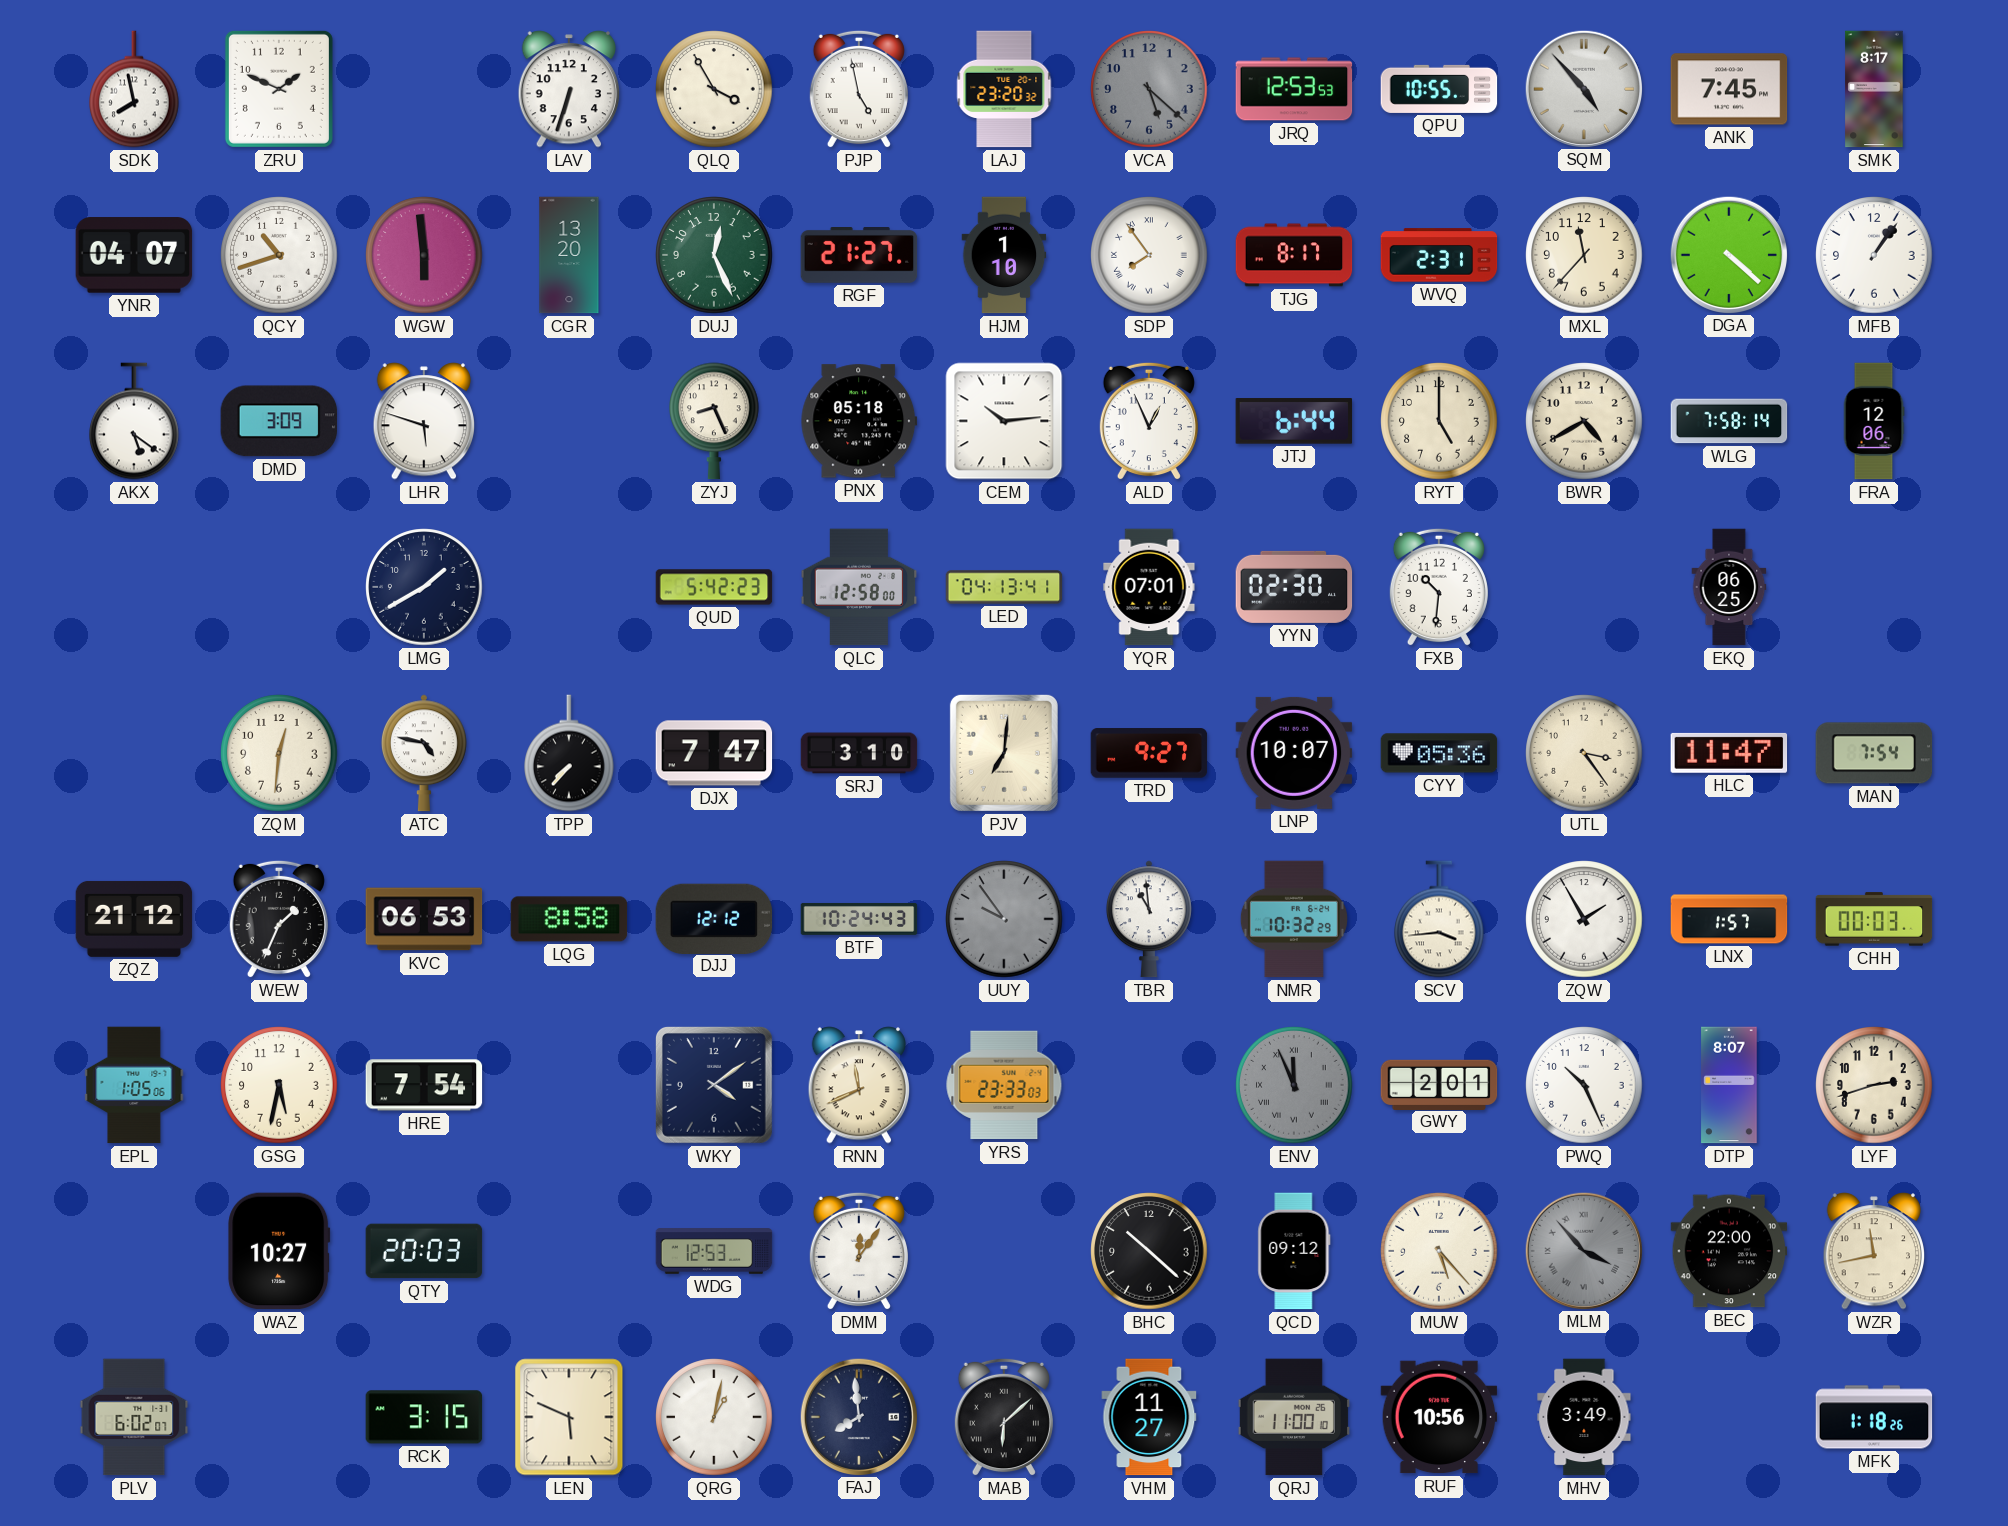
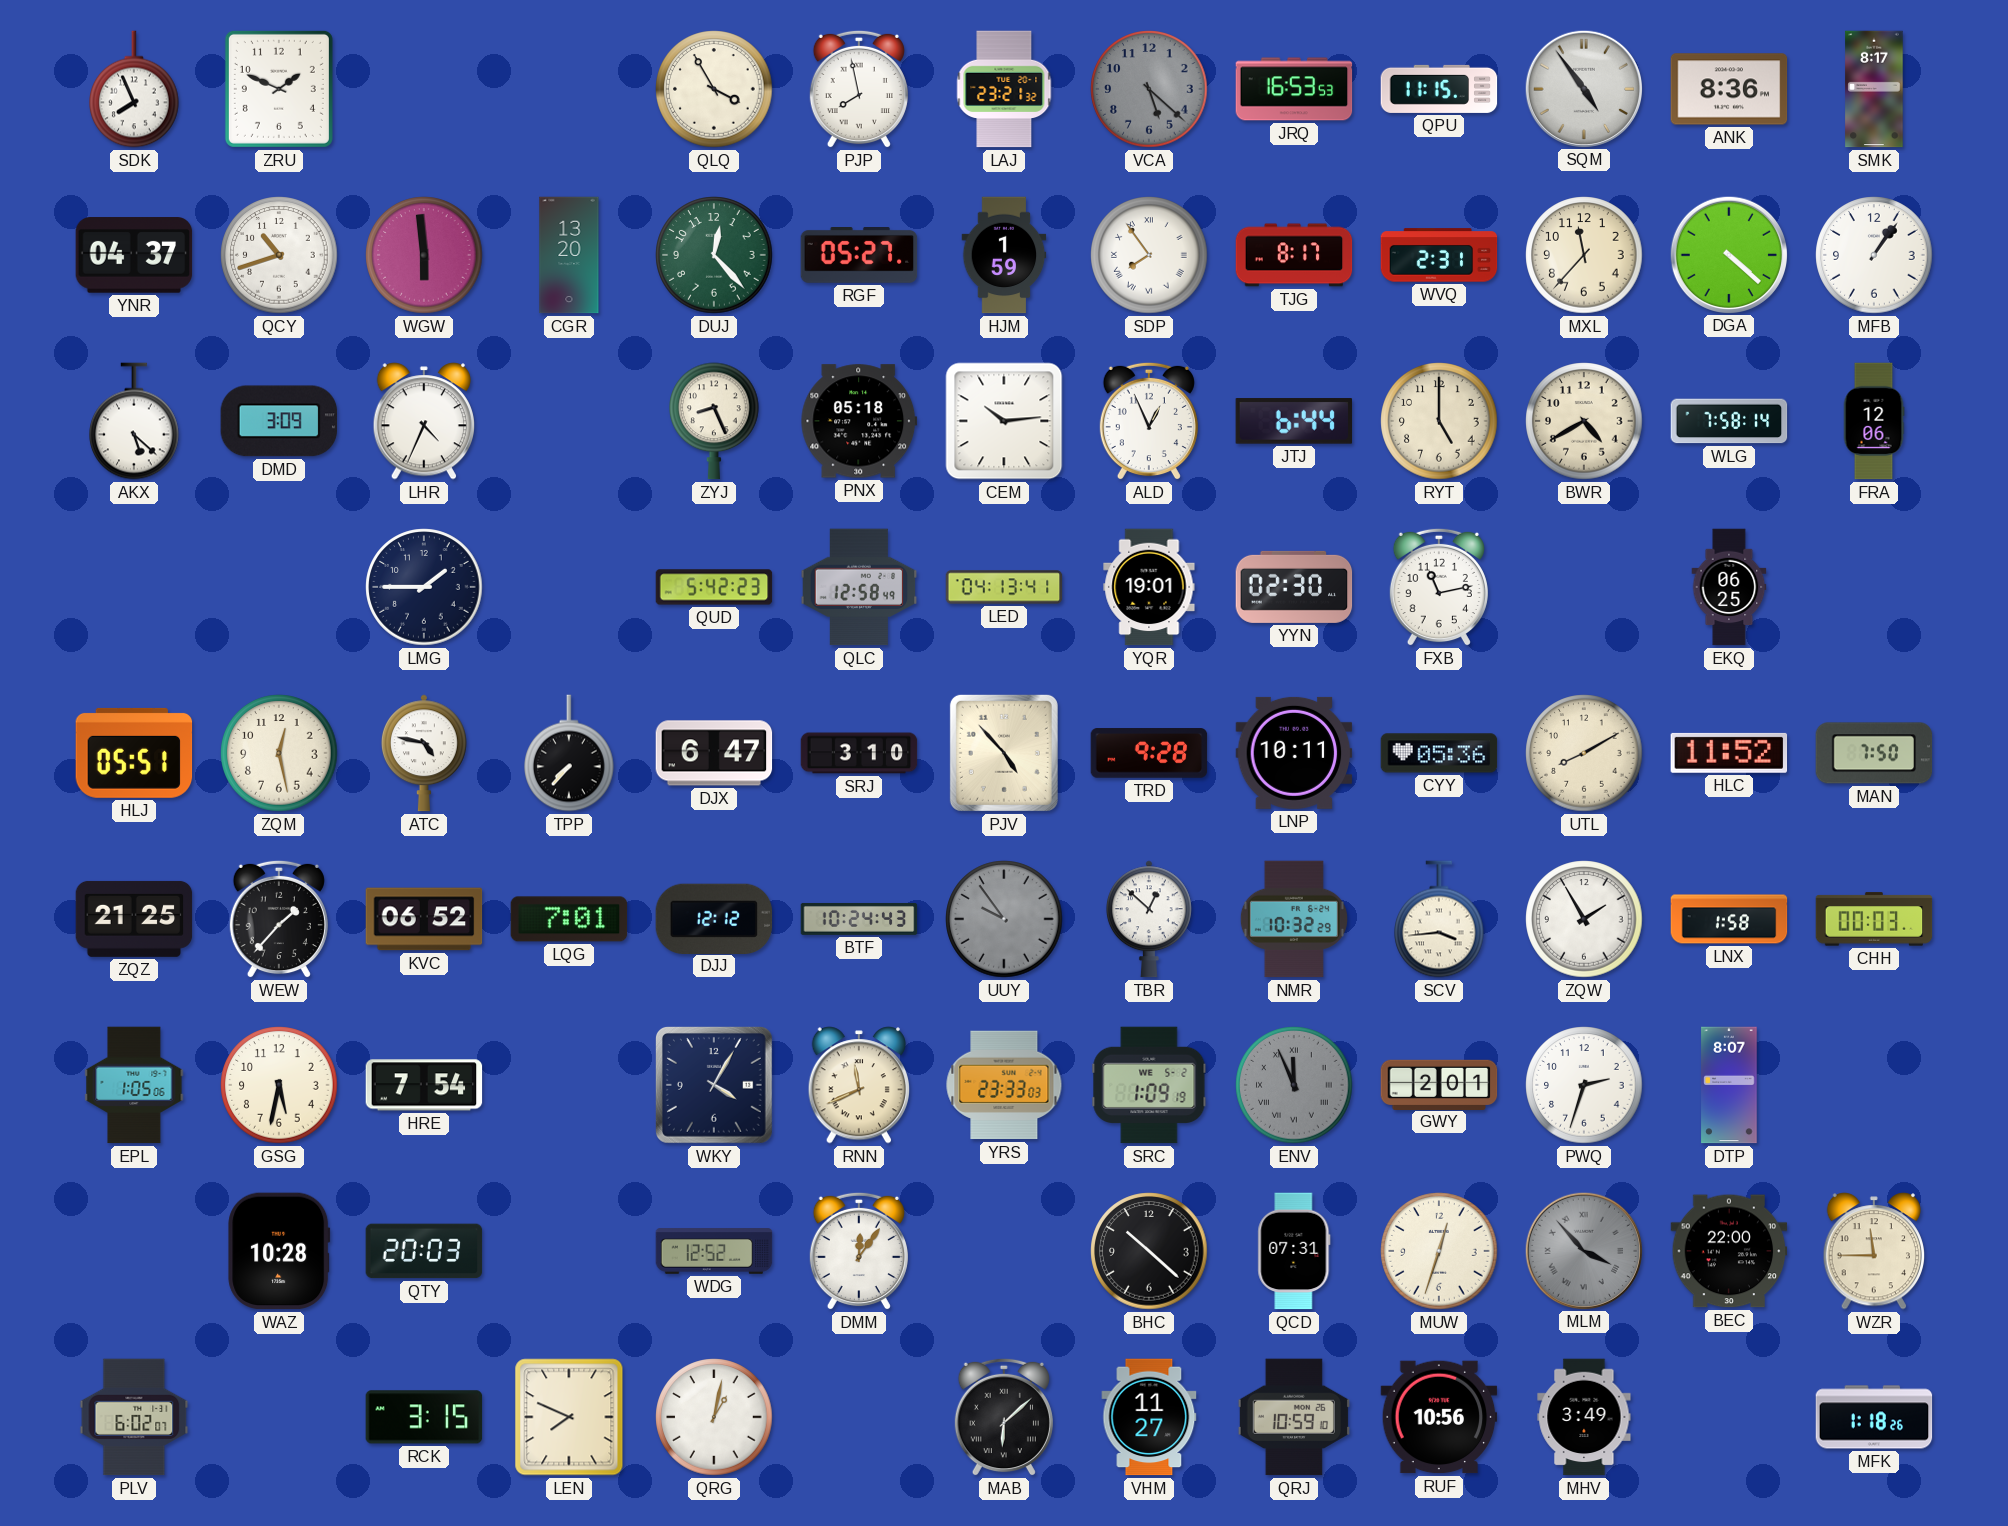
SDK: 7:58 -> 7:56 (135, 89)
LAV: 6:33 -> none (568, 89)
PJP: 4:58 -> 7:58 (859, 89)
LAJ: 23:20 -> 23:21 (1004, 89)
JRQ: 12:53 -> 16:53 (1294, 89)
QPU: 10:55 -> 11:15 (1439, 89)
SQM: 4:53 -> 4:54 (1583, 88)
ANK: 7:45 -> 8:36 (1729, 89)
YNR: 04:07 -> 04:37 (134, 255)
DUJ: 12:26 -> 12:23 (714, 255)
RGF: 21:27 -> 05:27 (859, 256)
HJM: 1:10 -> 1:59 (1004, 255)
AKX: 5:21 -> 5:22 (135, 421)
LHR: 5:48 -> 4:34 (423, 421)
LMG: 1:40 -> 1:45 (424, 587)
QLC: 12:58:00 -> 12:58:49 (859, 587)
YQR: 07:01 -> 19:01 (1149, 587)
FXB: 10:31 -> 11:13 (1439, 587)
HLJ: none -> 05:51 (134, 753)
ZQM: 12:31 -> 12:28 (279, 753)
DJX: 7:47 -> 6:47 (714, 753)
PJV: 7:01 -> 4:53 (1004, 753)
TRD: 9:27 -> 9:28 (1149, 753)
LNP: 10:07 -> 10:11 (1294, 753)
UTL: 3:24 -> 8:10 (1584, 753)
HLC: 11:47 -> 11:52 (1729, 753)
MAN: 7:54 -> 7:50 (1874, 753)
ZQZ: 21:12 -> 21:25 (134, 919)
WEW: 1:34 -> 1:37 (279, 919)
KVC: 06:53 -> 06:52 (424, 919)
LQG: 8:58 -> 7:01 (569, 919)
TBR: 10:59 -> 12:52 (1149, 919)
LNX: 1:57 -> 1:58 (1729, 919)
WKY: 4:09 -> 4:05 (714, 1085)
SRC: none -> 1:09 (1149, 1085)
PWQ: 10:26 -> 2:33 (1584, 1085)
LYF: 2:42 -> none (1874, 1085)
WAZ: 10:27 -> 10:28 (279, 1251)
WDG: 12:53 -> 12:52 (714, 1251)
QCD: 09:12 -> 07:31 (1294, 1251)
MUW: 5:23 -> 12:33 (1439, 1251)
WZR: 11:43 -> 11:45 (1873, 1251)
LEN: 5:49 -> 7:49 (569, 1417)
FAJ: 7:59 -> none (858, 1416)
QRJ: 11:00 -> 10:59 (1294, 1417)
